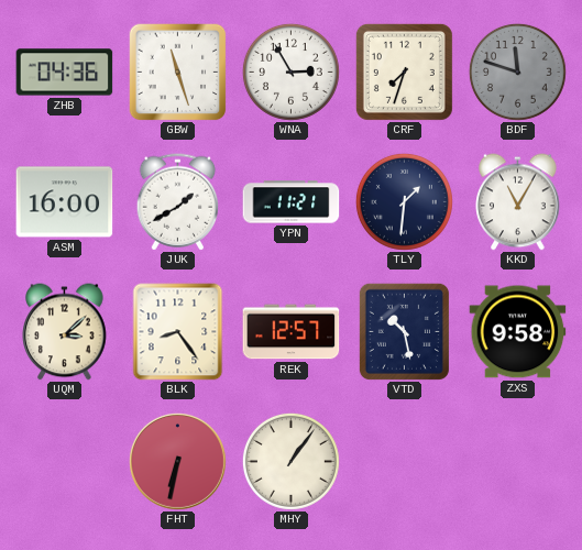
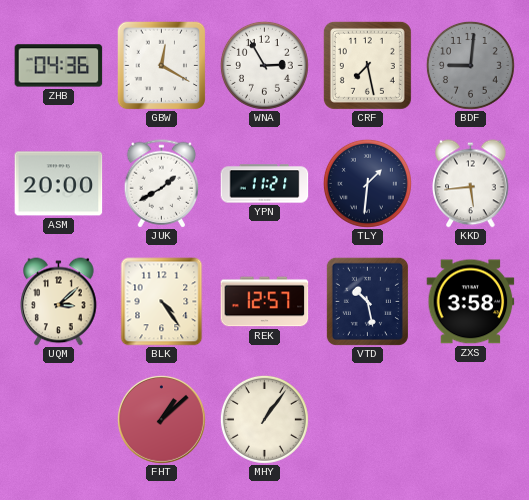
GBW: 11:27 -> 12:20 (161, 65)
CRF: 7:33 -> 7:28 (367, 65)
BDF: 11:48 -> 9:01 (470, 65)
ASM: 16:00 -> 20:00 (59, 184)
KKD: 11:05 -> 5:44 (471, 184)
BLK: 8:24 -> 4:24 (162, 302)
ZXS: 9:58 -> 3:58 (471, 302)
FHT: 6:32 -> 1:08 (161, 419)
